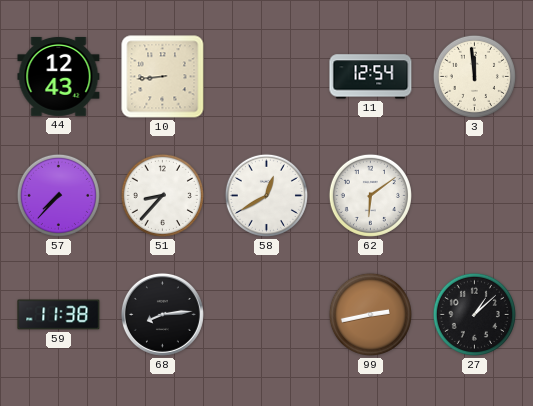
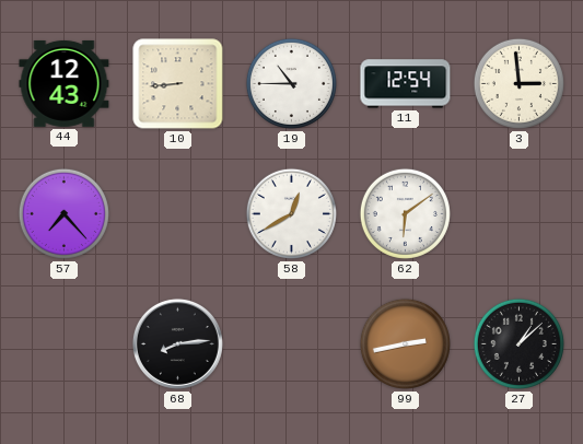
19: none -> 10:45 (291, 83)
3: 11:59 -> 2:59 (518, 83)
57: 7:37 -> 7:23 (63, 213)
51: 8:37 -> none (162, 195)
59: 11:38 -> none (59, 315)
